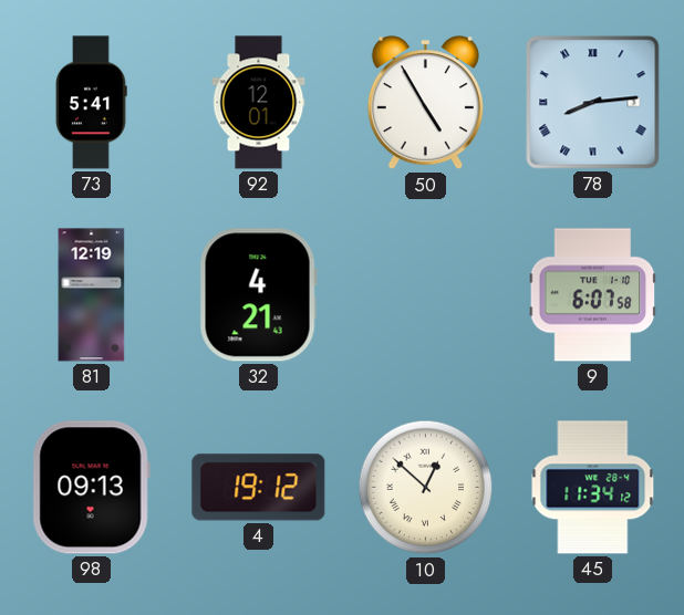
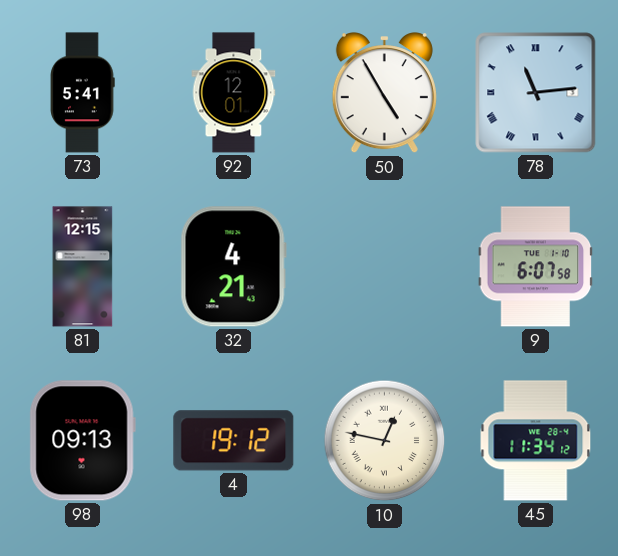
78: 8:14 -> 11:14 (536, 93)
81: 12:19 -> 12:15 (83, 267)
10: 12:52 -> 12:47 (385, 441)
